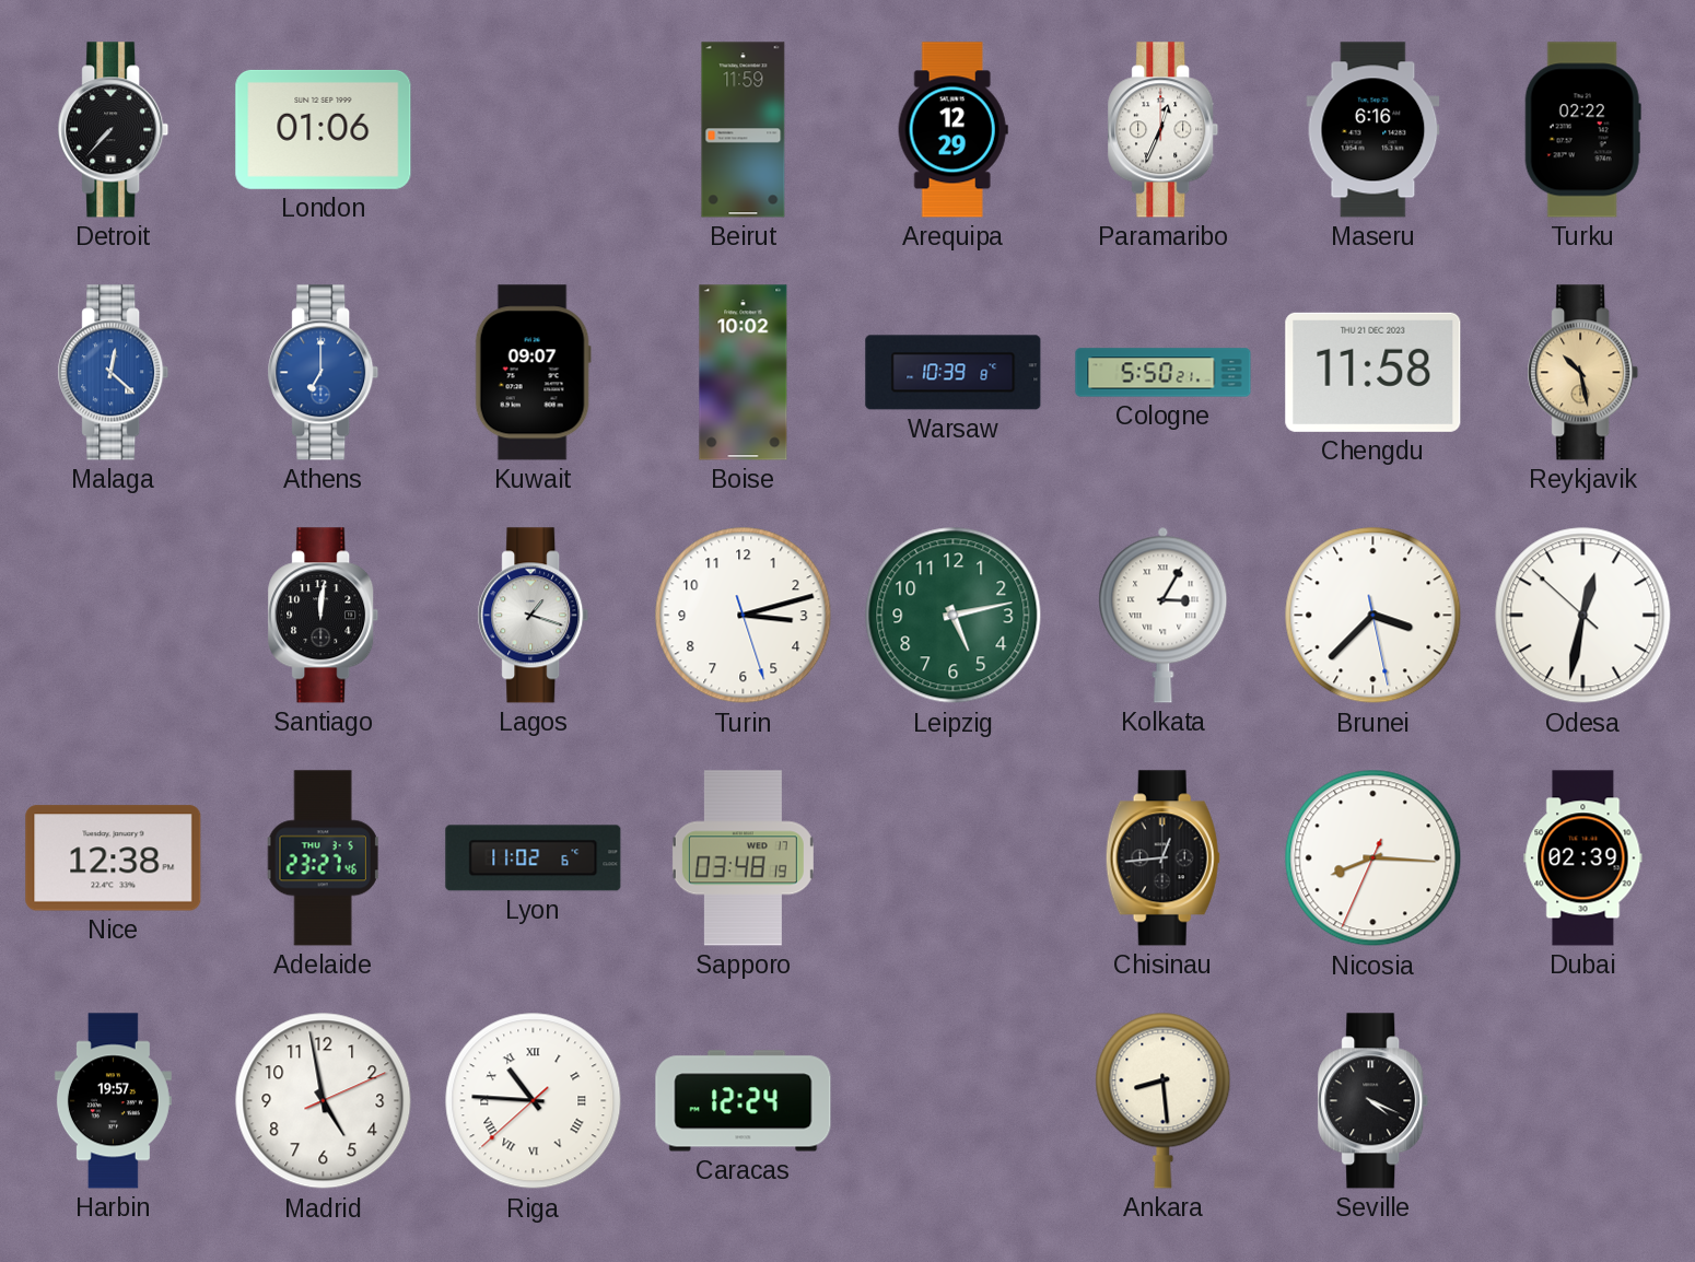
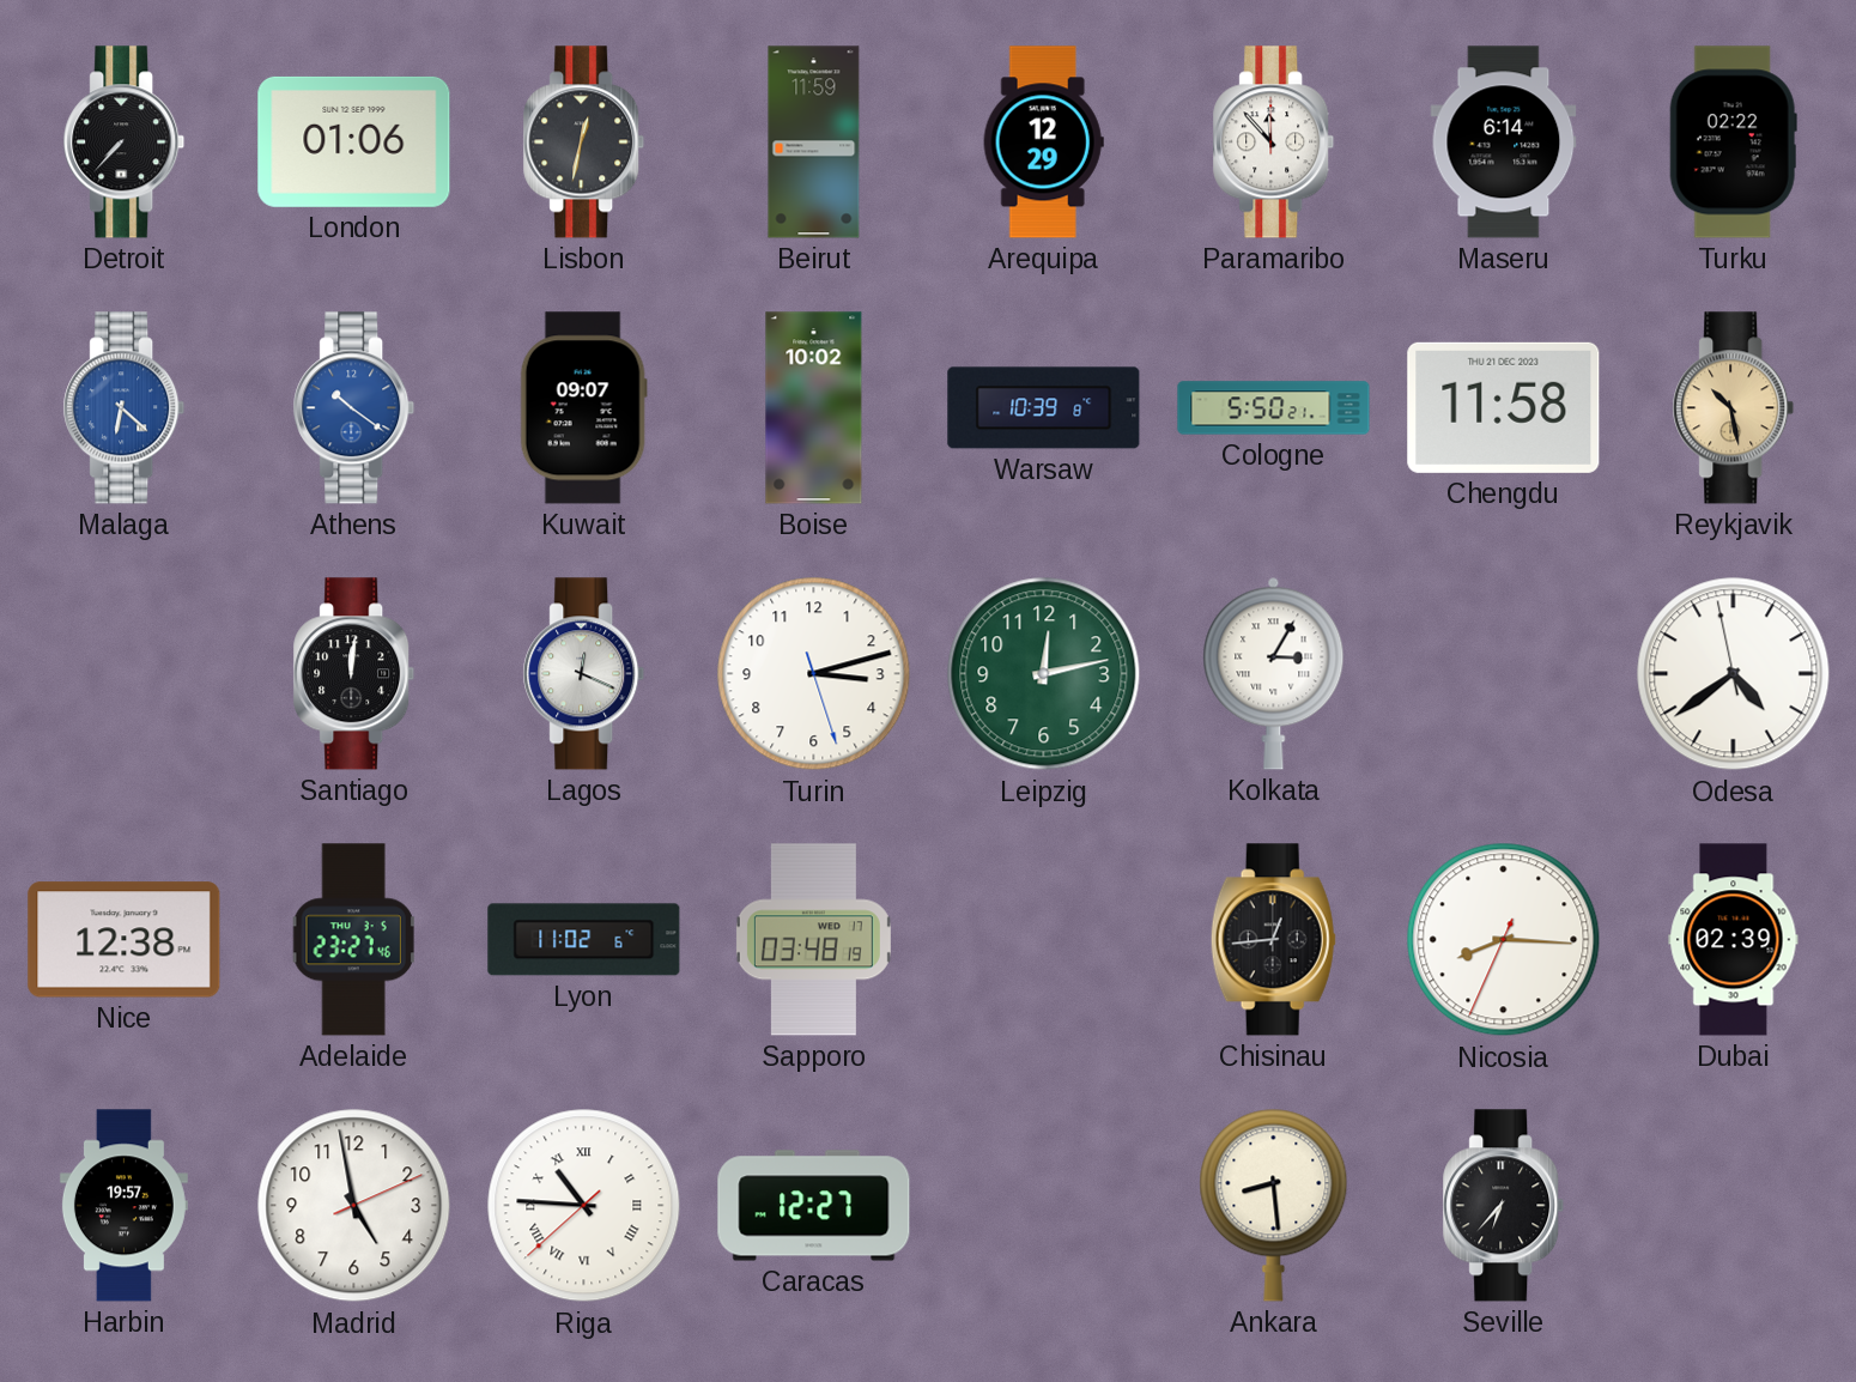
Lisbon: none -> 12:32 (584, 143)
Paramaribo: 12:34 -> 11:53 (1274, 143)
Maseru: 6:16 -> 6:14 (1504, 143)
Malaga: 12:22 -> 6:22 (125, 408)
Athens: 7:00 -> 10:21 (354, 408)
Lagos: 1:18 -> 12:19 (584, 674)
Leipzig: 5:13 -> 12:13 (1044, 674)
Brunei: 3:37 -> none (1373, 616)
Odesa: 12:31 -> 4:38 (1734, 674)
Caracas: 12:24 -> 12:27 (814, 1206)
Seville: 4:19 -> 6:37 (1504, 1206)
